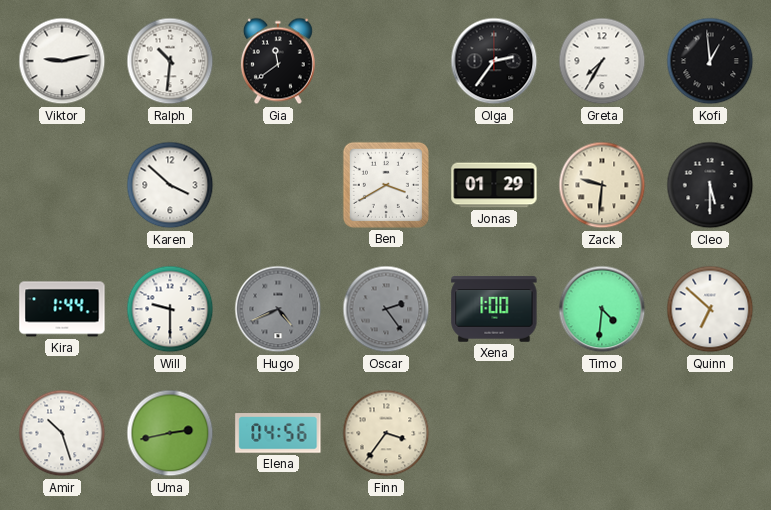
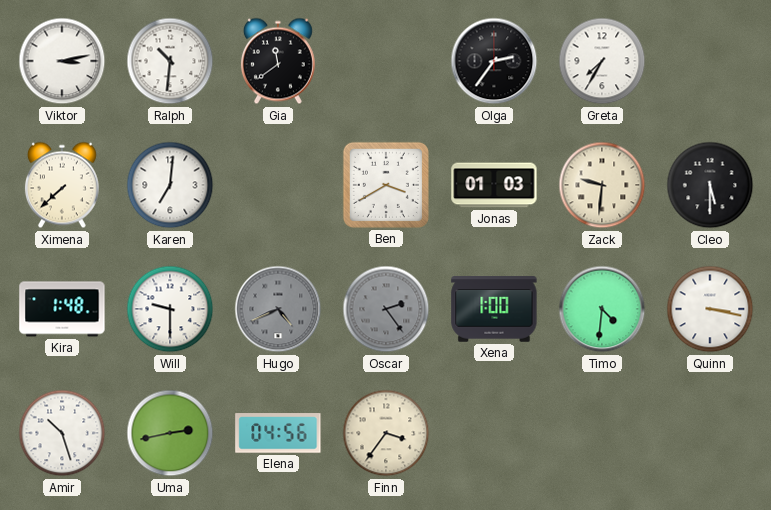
Viktor: 9:13 -> 3:13 (62, 61)
Kofi: 12:59 -> none (710, 61)
Ximena: none -> 7:38 (62, 185)
Karen: 3:52 -> 7:01 (170, 185)
Jonas: 01:29 -> 01:03 (494, 185)
Kira: 1:44 -> 1:48 (62, 309)
Quinn: 6:52 -> 3:17 (710, 309)
